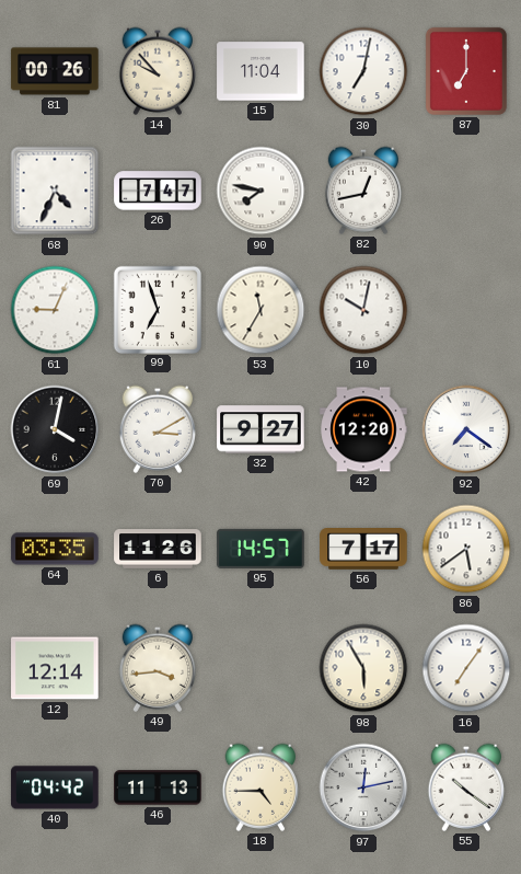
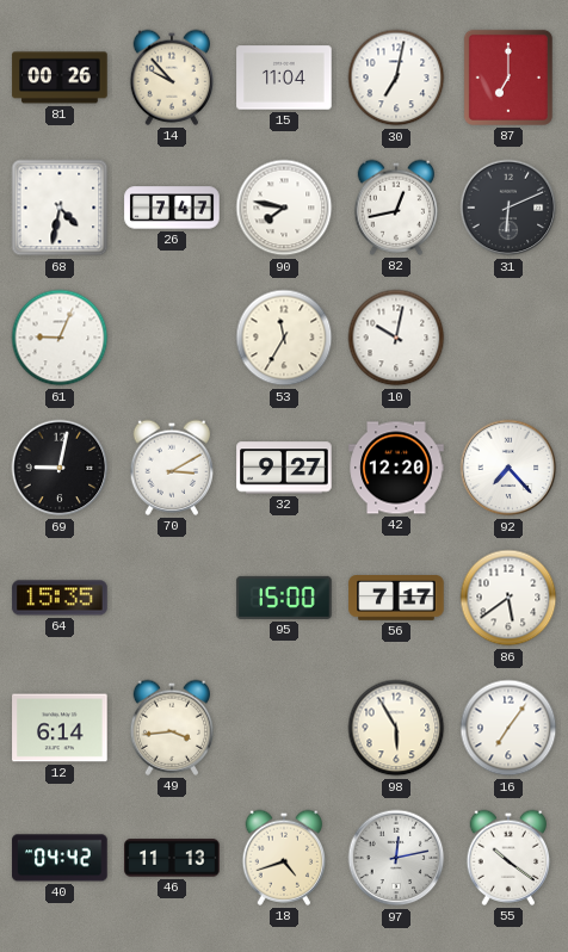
68: 4:34 -> 4:32 (60, 208)
31: none -> 6:11 (508, 208)
99: 6:57 -> none (157, 309)
69: 4:02 -> 9:02 (60, 468)
92: 7:21 -> 7:23 (508, 468)
64: 03:35 -> 15:35 (60, 598)
6: 11:26 -> none (158, 549)
95: 14:57 -> 15:00 (284, 598)
12: 12:14 -> 6:14 (60, 728)
18: 4:45 -> 4:42 (284, 858)
